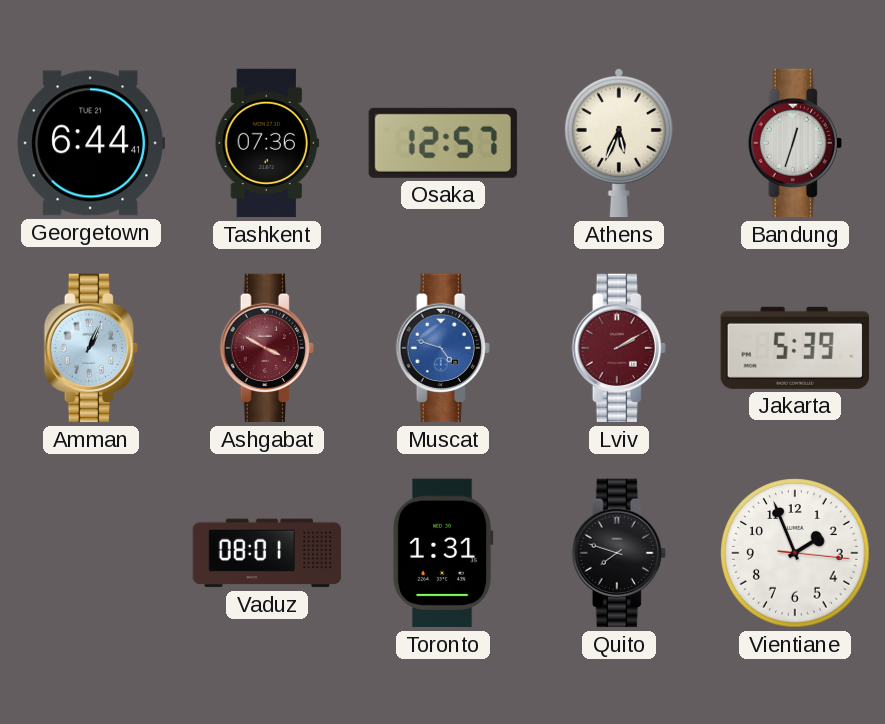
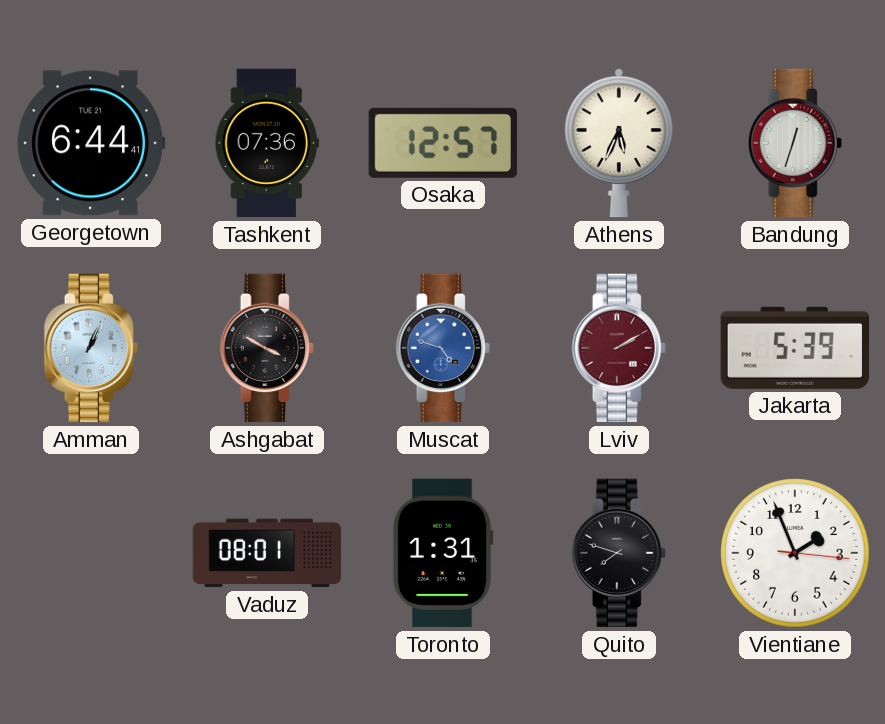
Ashgabat dial: burgundy -> black (267, 348)
